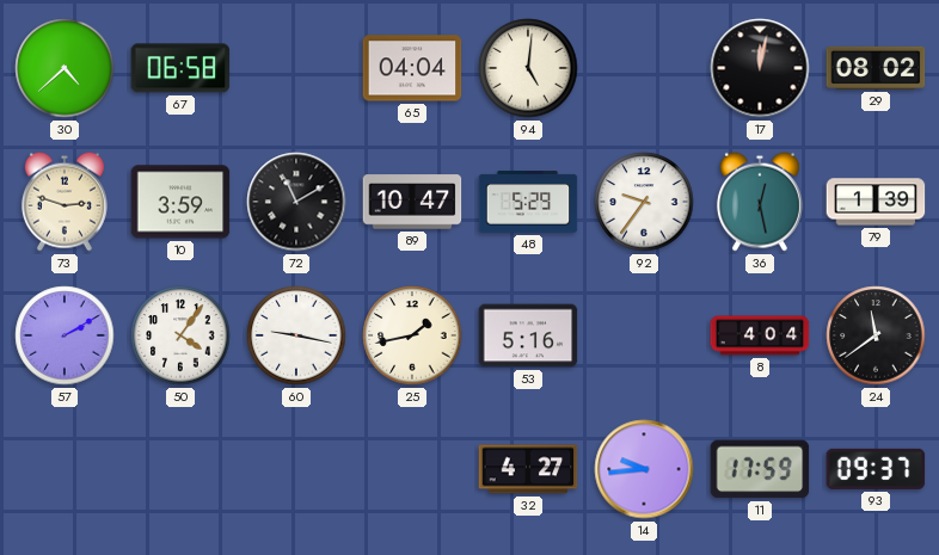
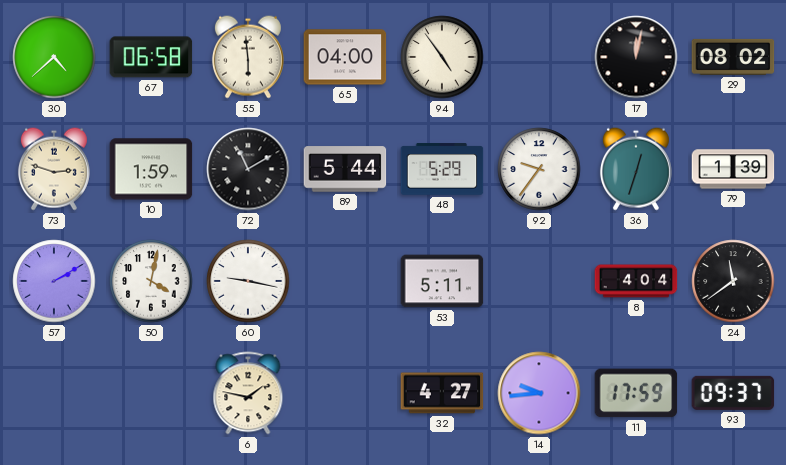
55: none -> 5:59 (248, 57)
65: 04:04 -> 04:00 (345, 57)
94: 5:01 -> 4:54 (442, 57)
10: 3:59 -> 1:59 (151, 169)
89: 10:47 -> 5:44 (345, 169)
36: 12:28 -> 12:33 (636, 169)
50: 4:06 -> 4:02 (151, 281)
25: 1:43 -> none (412, 335)
53: 5:16 -> 5:11 (442, 281)
6: none -> 1:47 (248, 393)
